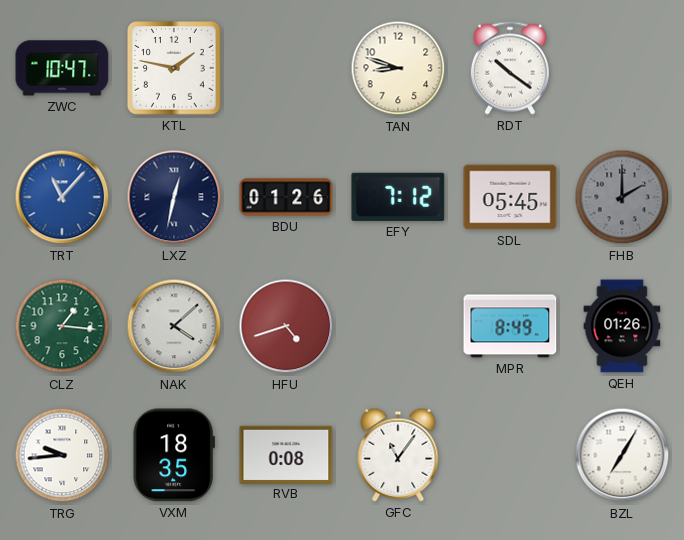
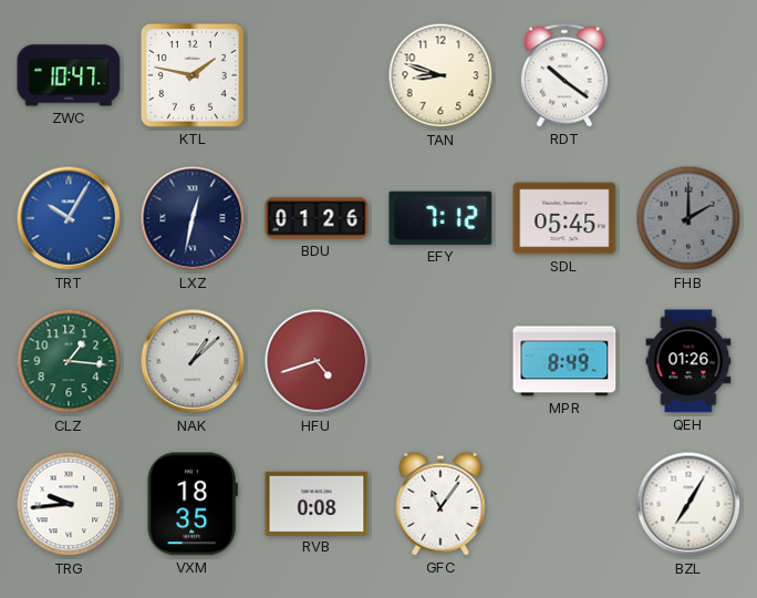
TRT: 11:07 -> 10:05 (69, 218)
NAK: 4:08 -> 1:08 (193, 361)
